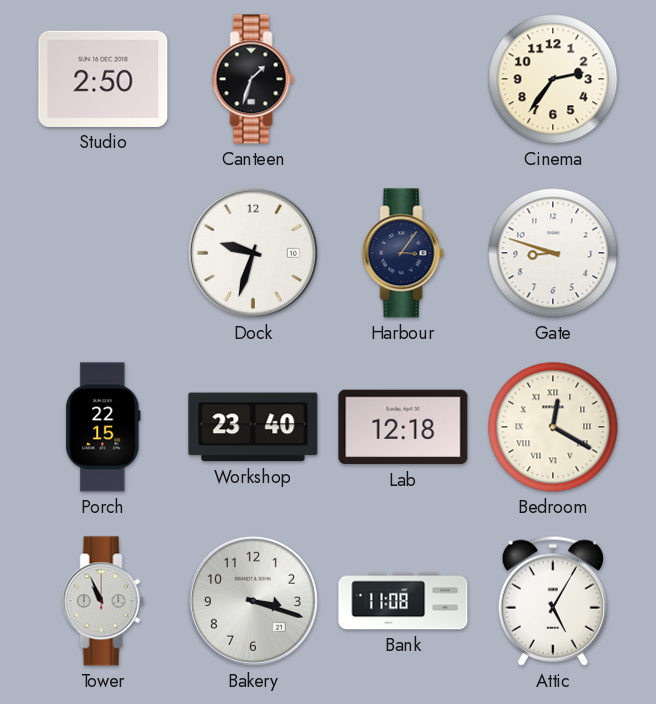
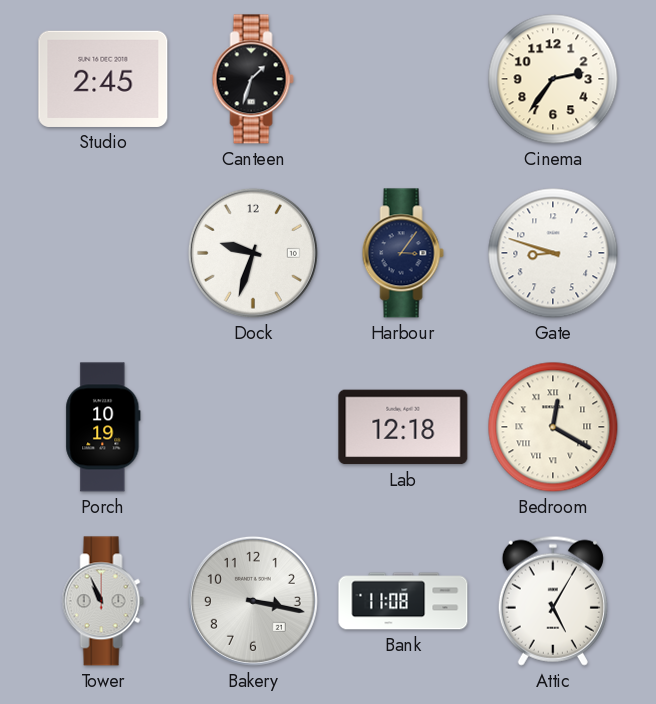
Studio: 2:50 -> 2:45 (103, 79)
Porch: 22:15 -> 10:19 (103, 427)
Workshop: 23:40 -> none (253, 427)
Bakery: 3:18 -> 3:17 (253, 601)
